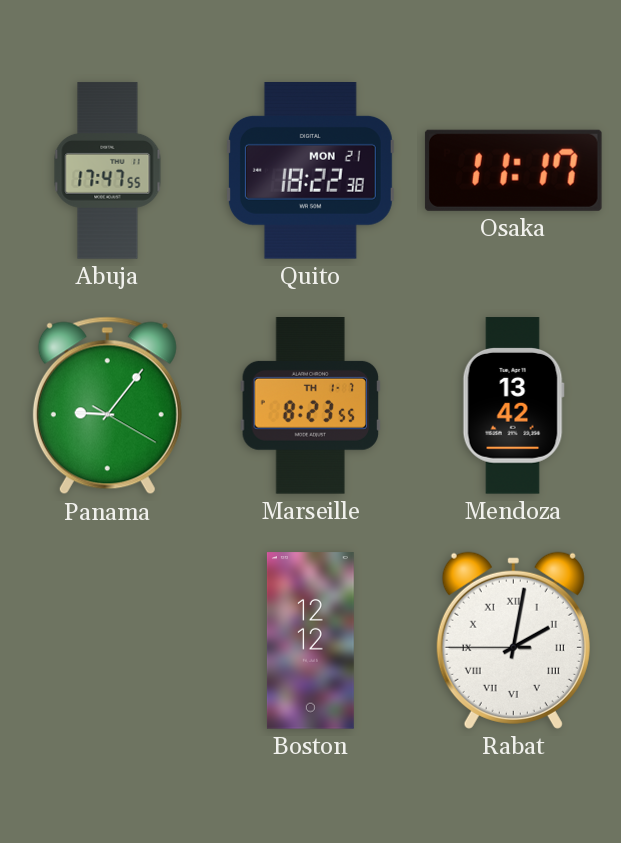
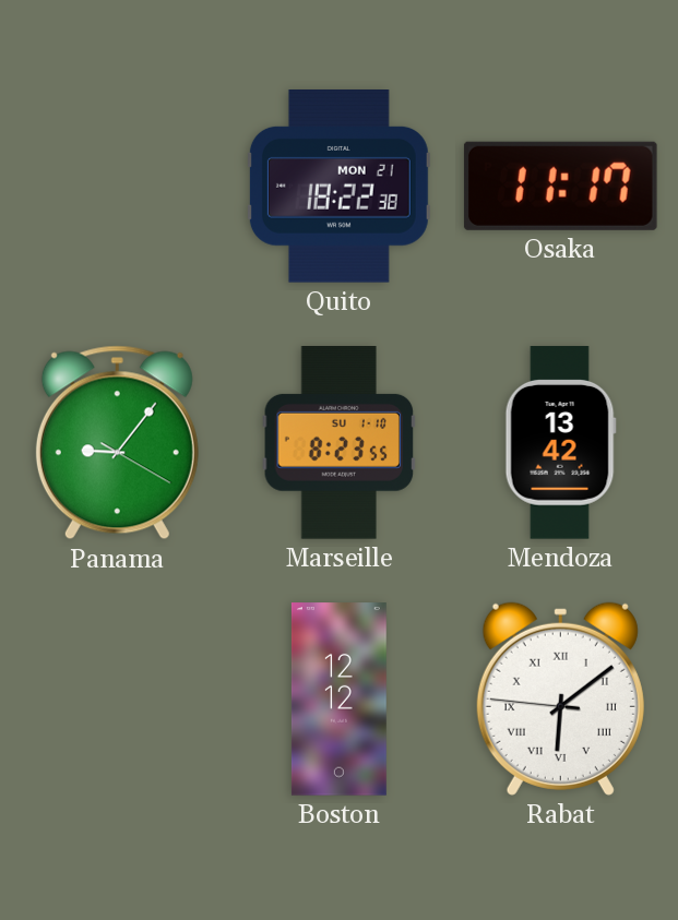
Abuja: 17:47 -> none (108, 171)
Marseille date: TH 1-7 -> SU 1-10 (340, 443)
Rabat: 2:01 -> 6:08 (560, 698)
